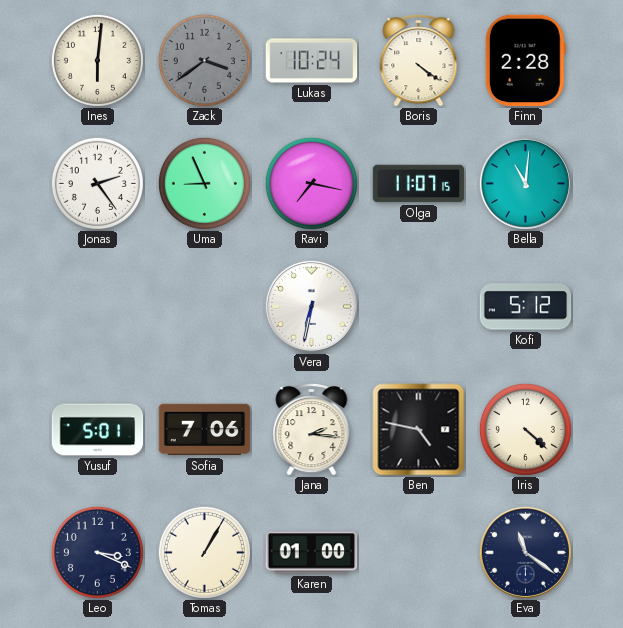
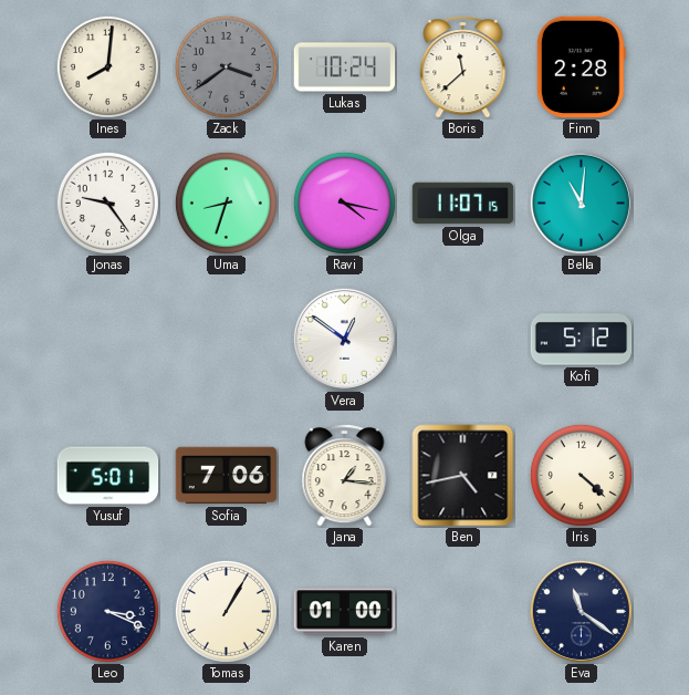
Ines: 6:01 -> 8:01 (107, 66)
Boris: 4:21 -> 11:38 (463, 68)
Jonas: 2:24 -> 9:24 (107, 203)
Uma: 8:56 -> 8:33 (226, 203)
Ravi: 7:17 -> 4:17 (344, 203)
Vera: 6:32 -> 12:51 (344, 339)
Jana: 2:16 -> 1:16 (345, 476)
Ben: 4:47 -> 4:43 (463, 476)
